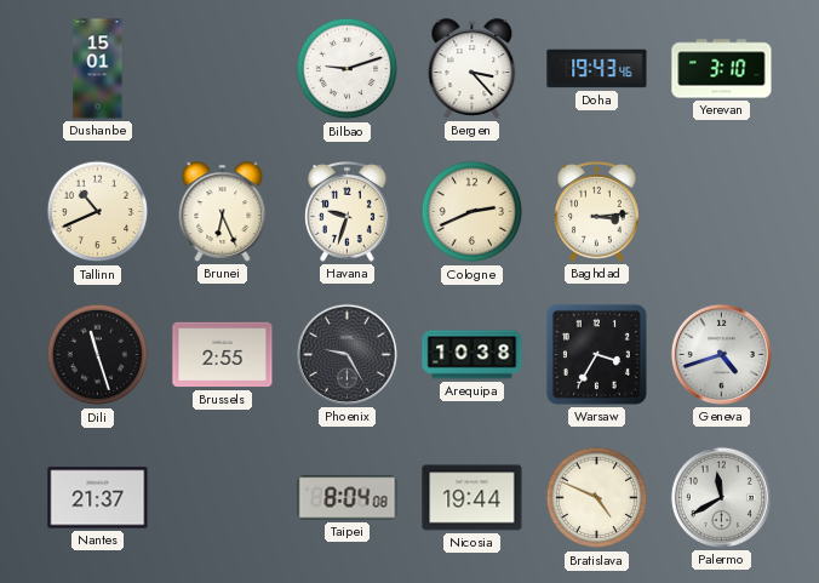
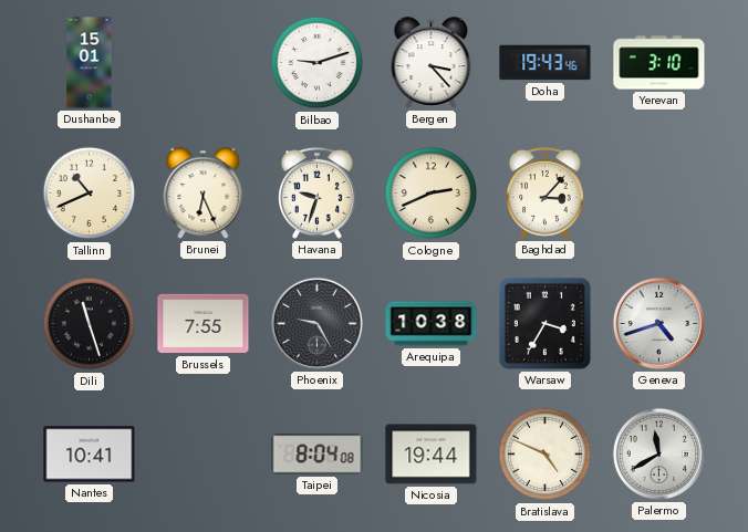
Baghdad: 3:14 -> 3:07 (546, 194)
Brussels: 2:55 -> 7:55 (204, 324)
Nantes: 21:37 -> 10:41 (90, 455)
